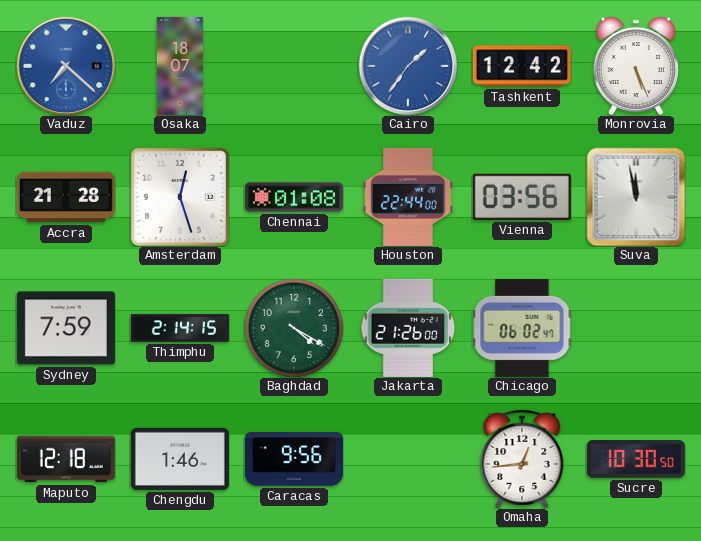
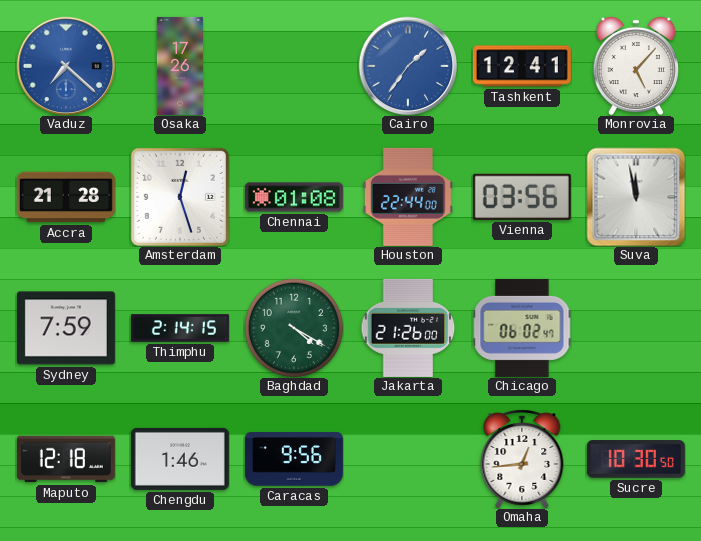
Osaka: 18:07 -> 17:26 (180, 66)
Tashkent: 12:42 -> 12:41 (522, 66)
Monrovia: 5:26 -> 5:07 (636, 66)
